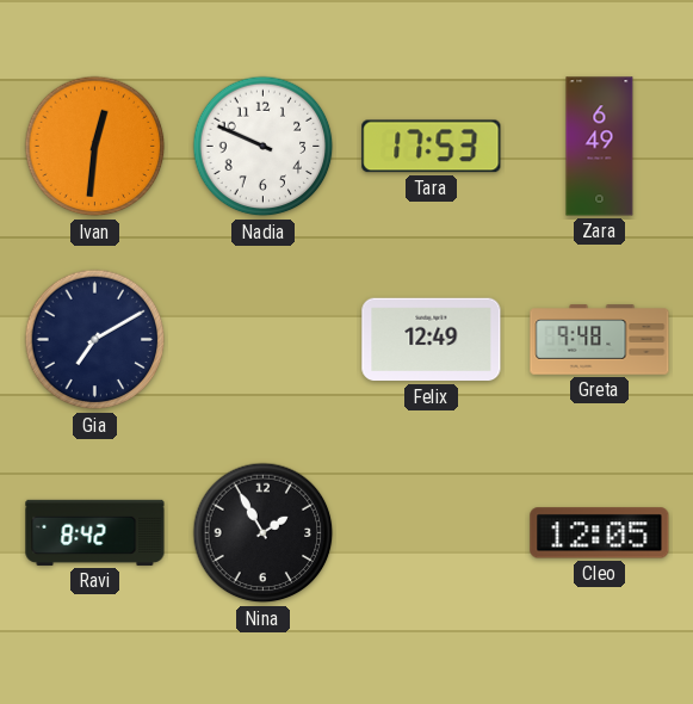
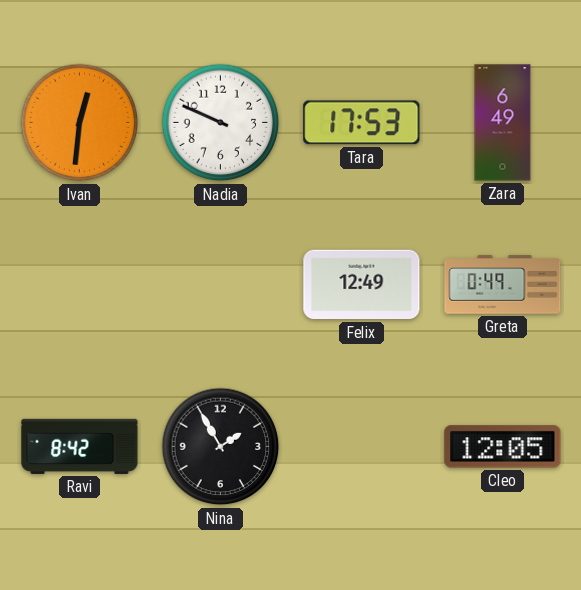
Gia: 7:10 -> none (95, 340)
Greta: 9:48 -> 0:49 (503, 285)
